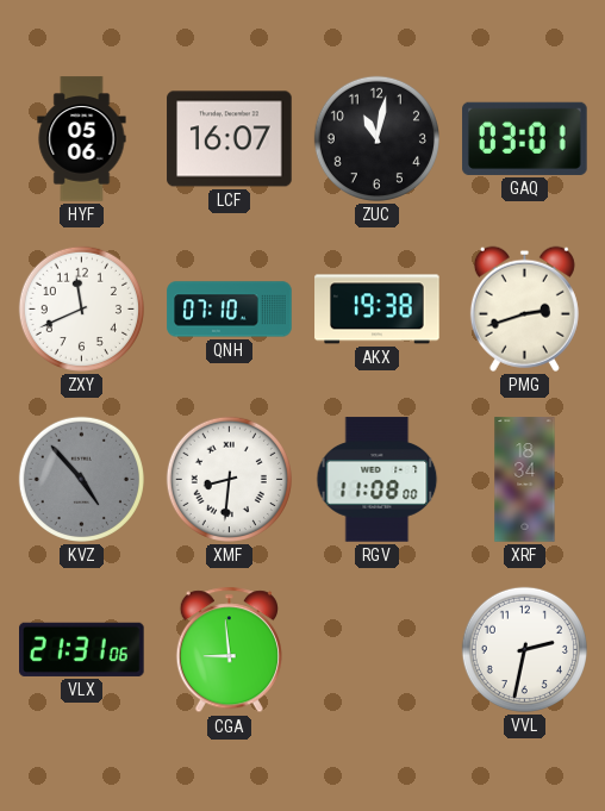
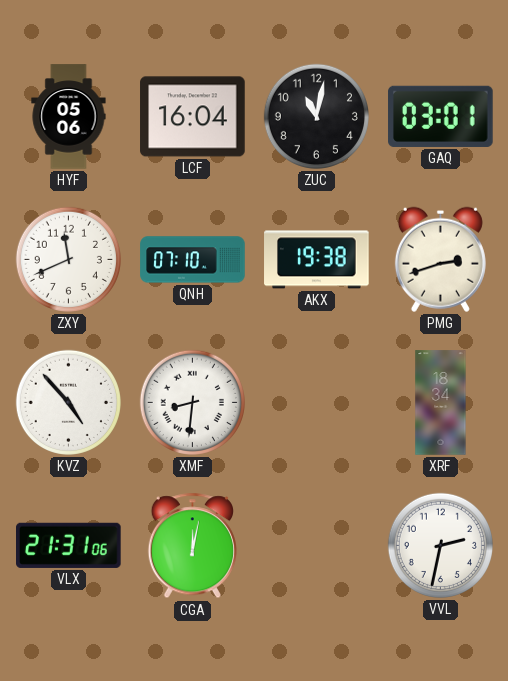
LCF: 16:07 -> 16:04 (193, 117)
KVZ dial: grey -> white (68, 402)
RGV: 11:08 -> none (378, 480)
CGA: 8:59 -> 12:02 (192, 546)
